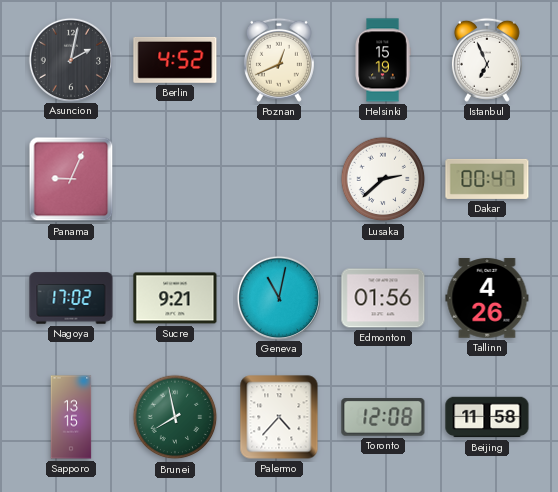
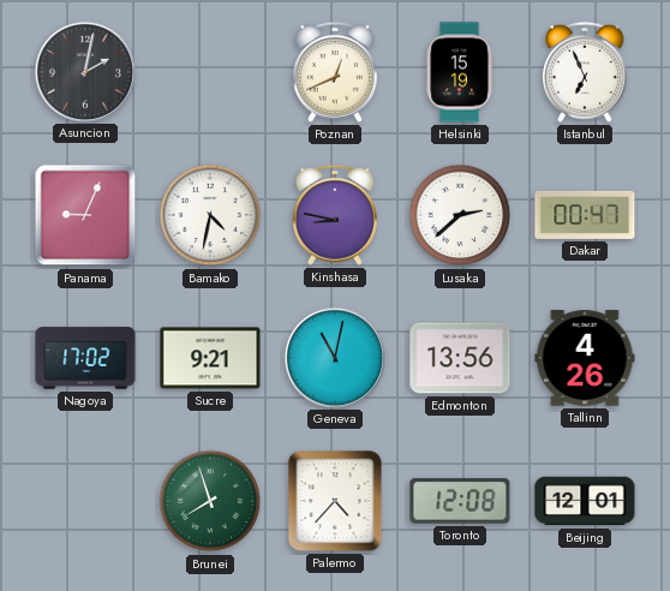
Berlin: 4:52 -> none (175, 60)
Bamako: none -> 4:32 (210, 215)
Kinshasa: none -> 8:47 (335, 215)
Edmonton: 01:56 -> 13:56 (460, 358)
Sapporo: 13:15 -> none (71, 417)
Brunei: 7:58 -> 7:57 (210, 501)
Beijing: 11:58 -> 12:01 (585, 501)
